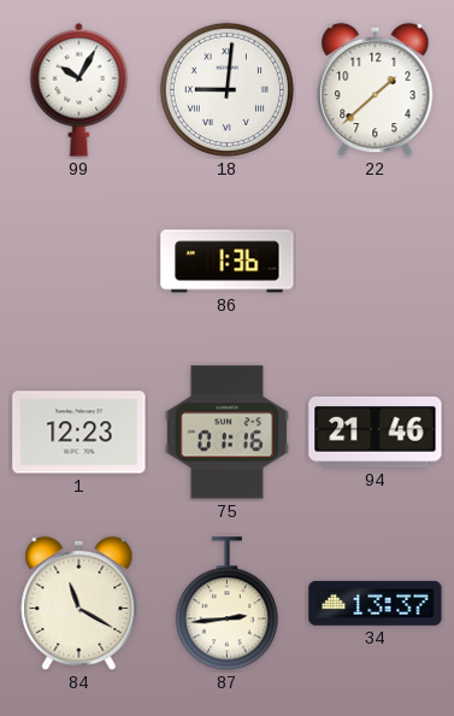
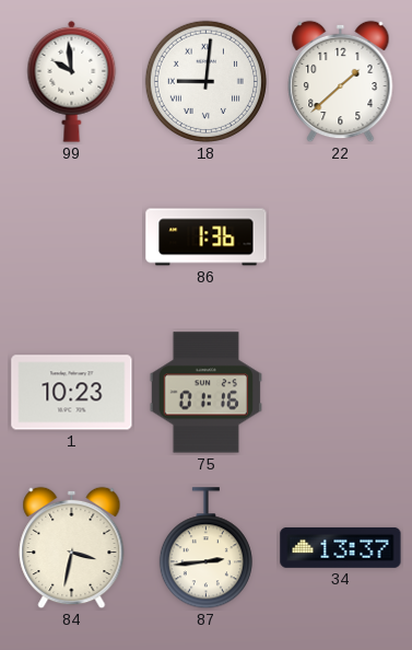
99: 10:05 -> 9:59 (72, 81)
1: 12:23 -> 10:23 (72, 393)
94: 21:46 -> none (376, 432)
84: 11:20 -> 3:32 (72, 548)
